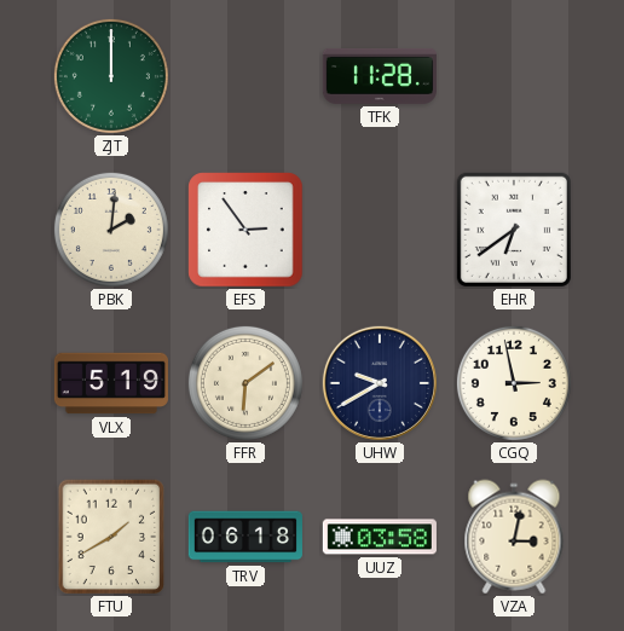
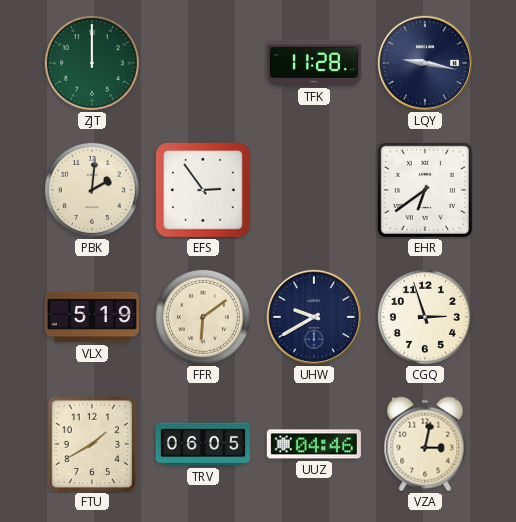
LQY: none -> 9:17 (425, 63)
CGQ: 2:58 -> 2:57 (425, 317)
TRV: 06:18 -> 06:05 (203, 444)
UUZ: 03:58 -> 04:46 (314, 444)
